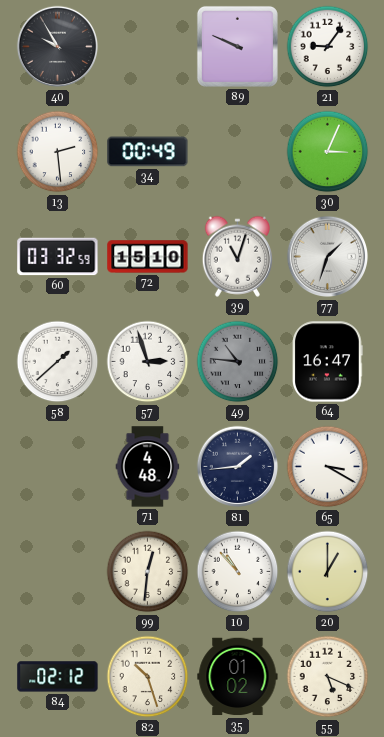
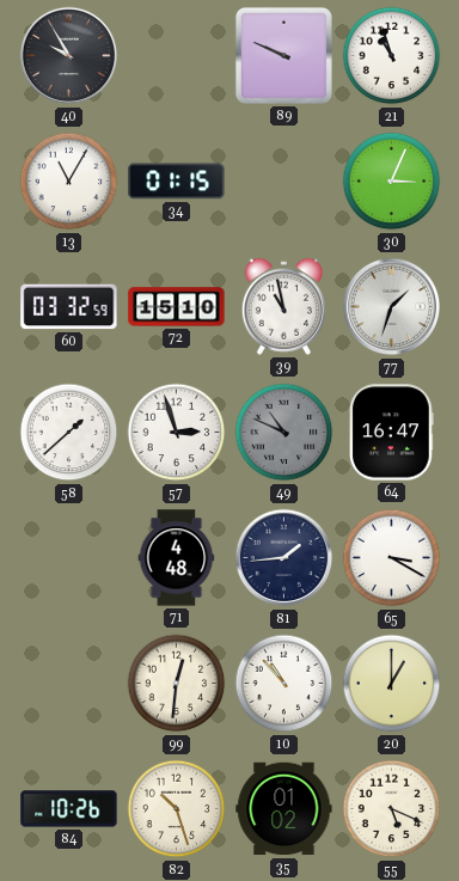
21: 9:06 -> 10:57 (392, 56)
13: 2:29 -> 11:05 (69, 182)
34: 00:49 -> 01:15 (177, 182)
39: 11:03 -> 10:58 (283, 306)
49: 10:46 -> 10:49 (284, 433)
84: 02:12 -> 10:26 (69, 809)
